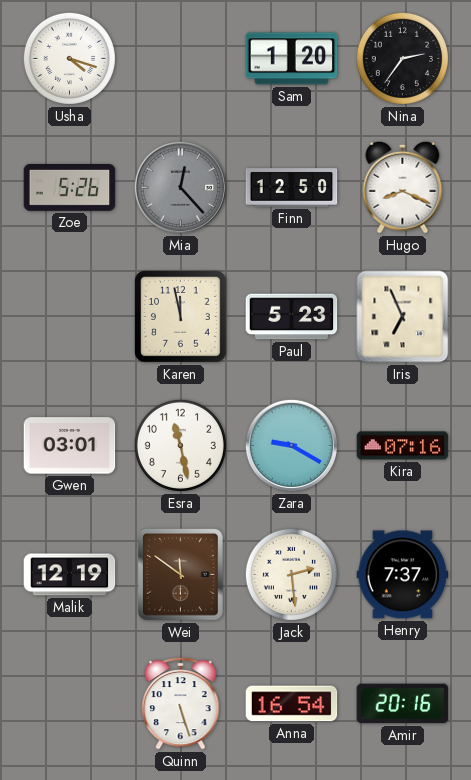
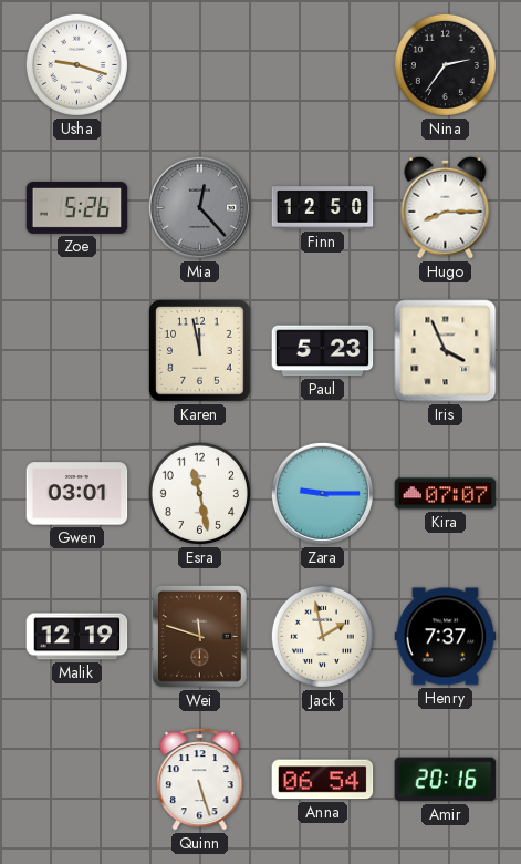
Usha: 4:18 -> 9:18 (76, 64)
Sam: 1:20 -> none (292, 59)
Hugo: 8:19 -> 8:15 (446, 207)
Iris: 6:56 -> 3:56 (446, 351)
Zara: 9:20 -> 9:15 (322, 493)
Kira: 07:16 -> 07:07 (446, 494)
Wei: 11:51 -> 11:48 (200, 637)
Jack: 2:29 -> 1:58 (322, 636)
Anna: 16:54 -> 06:54 (323, 780)
